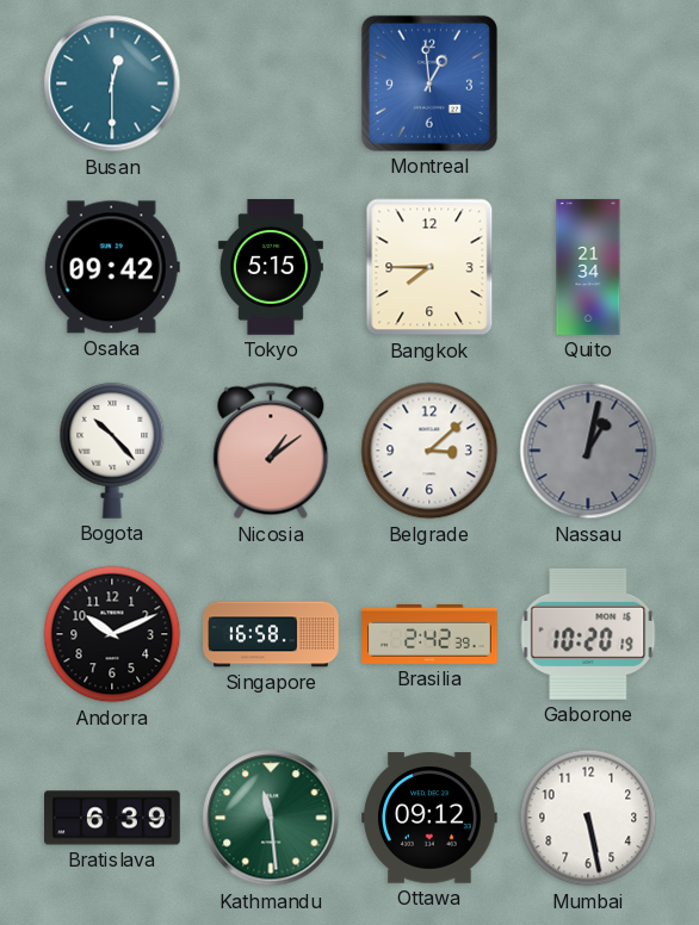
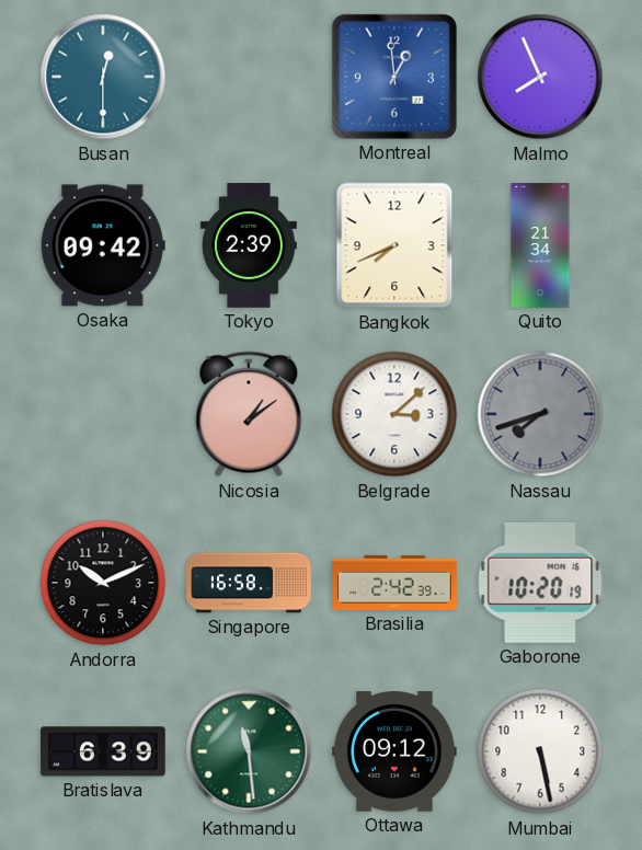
Malmo: none -> 7:56 (540, 77)
Tokyo: 5:15 -> 2:39 (249, 245)
Bangkok: 7:45 -> 7:41 (394, 245)
Bogota: 10:23 -> none (112, 451)
Nassau: 1:02 -> 7:42 (540, 414)
